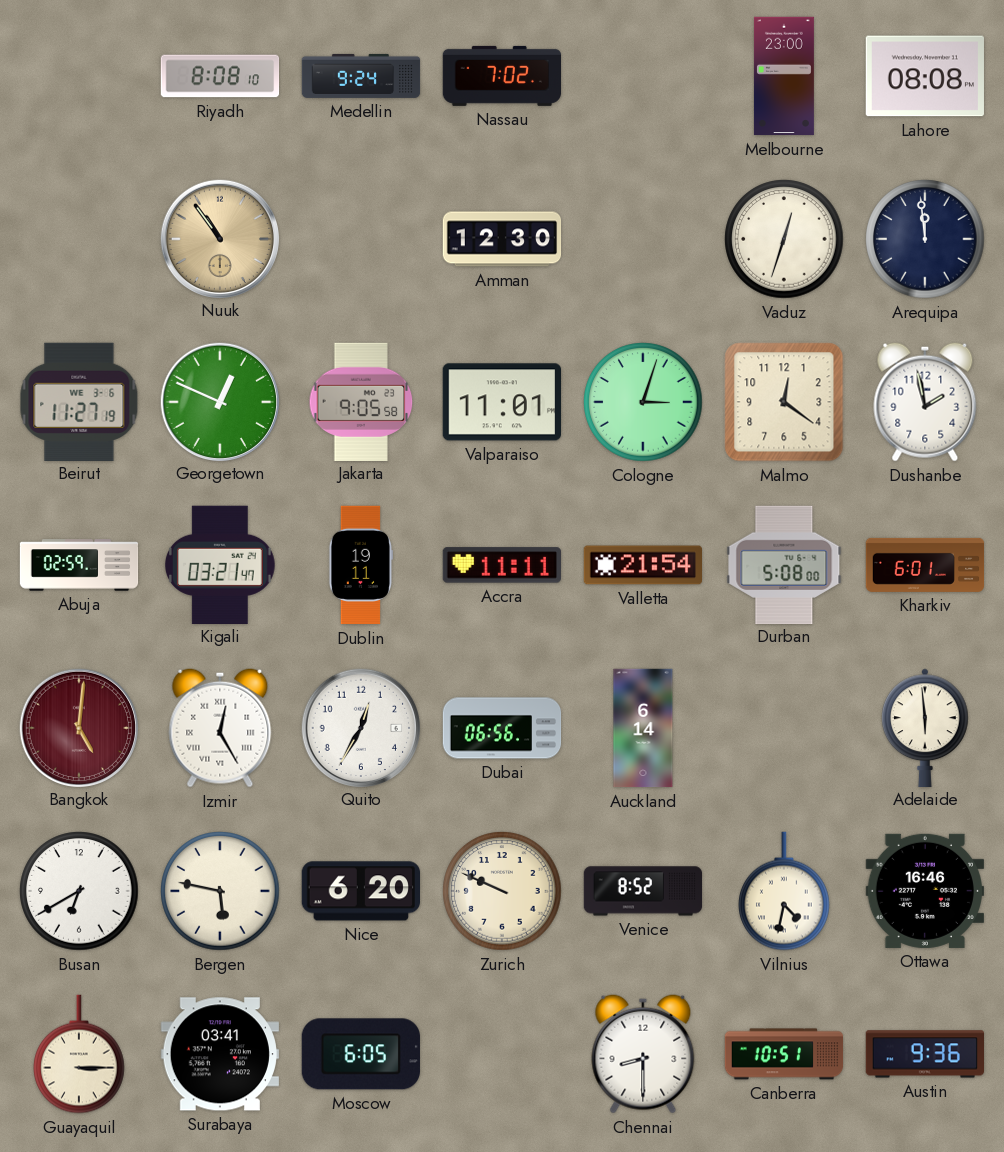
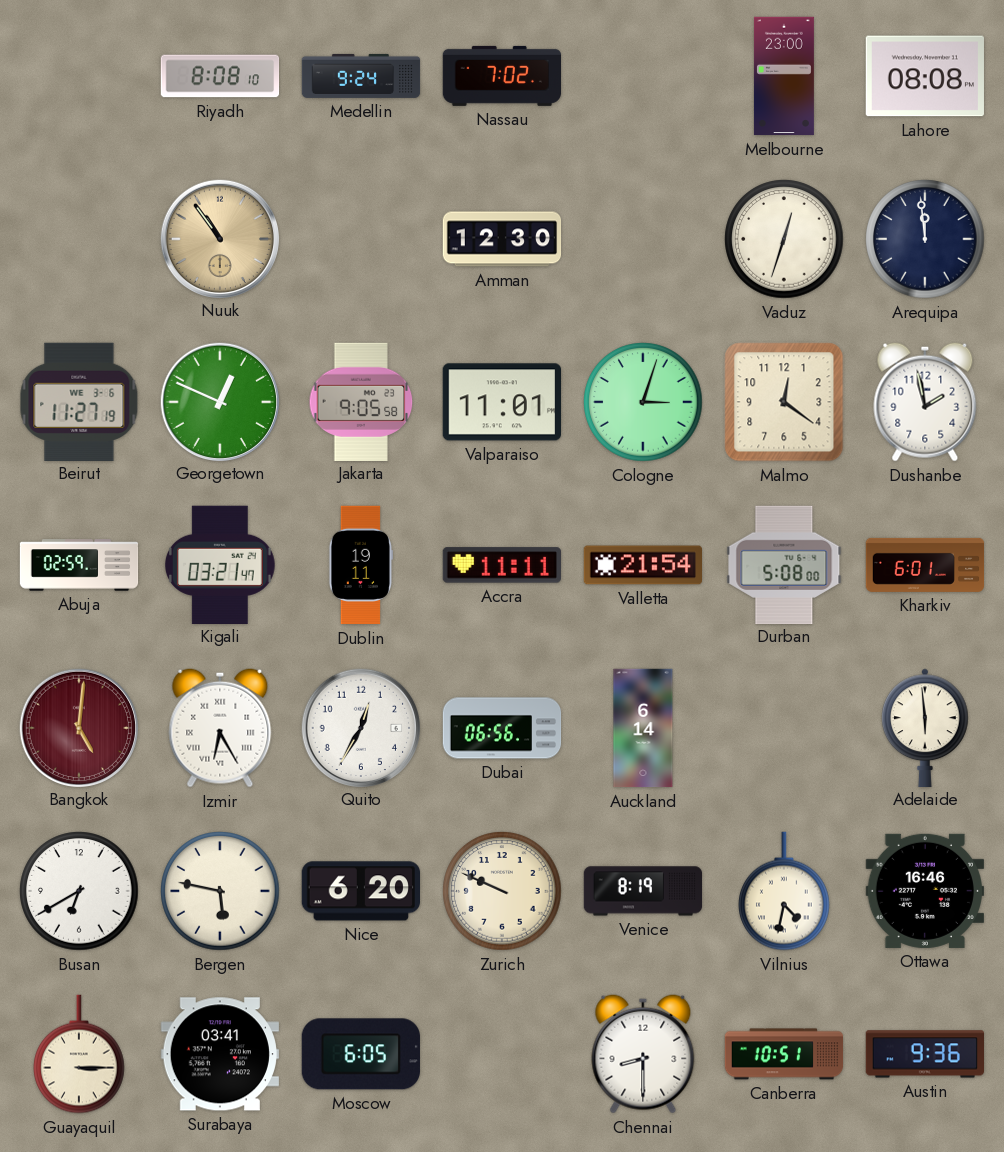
Izmir: 12:25 -> 6:25 (220, 728)
Venice: 8:52 -> 8:19 (643, 891)
